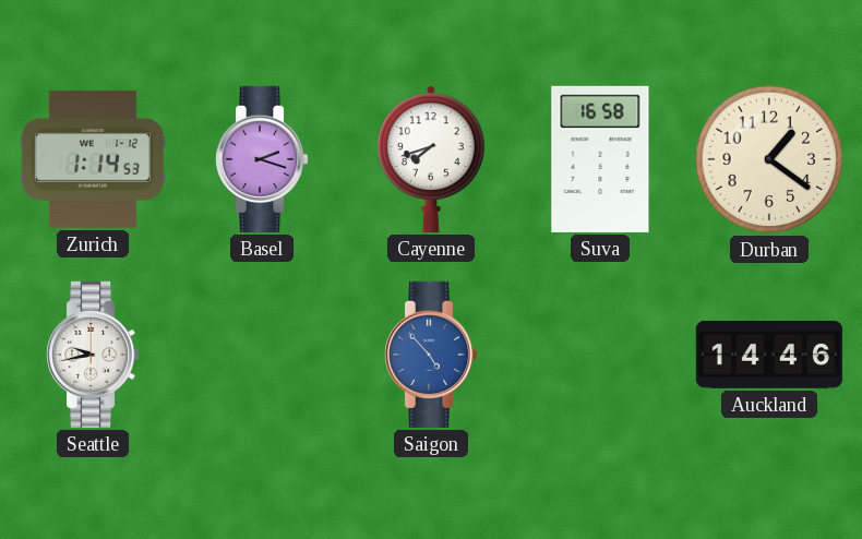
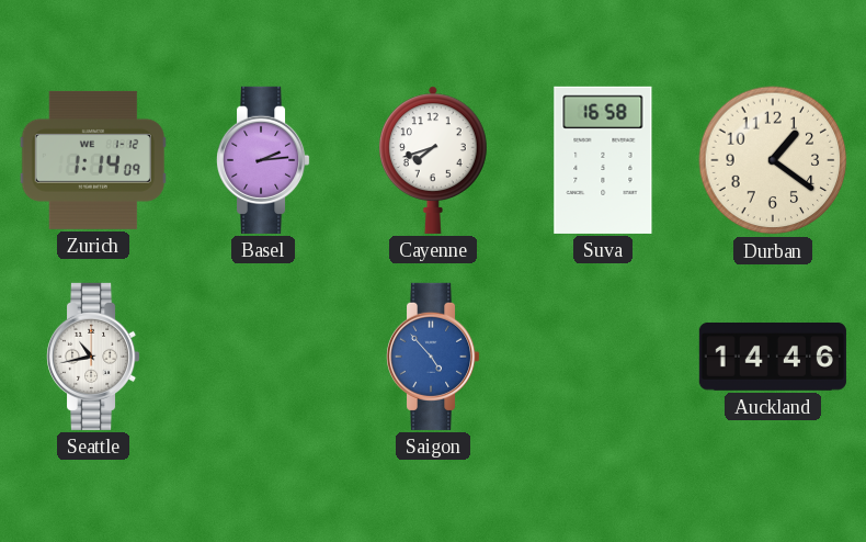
Zurich: 1:14:53 -> 1:14:09 (93, 160)
Basel: 2:18 -> 2:14 (264, 160)
Seattle: 9:43 -> 10:43 (94, 357)
